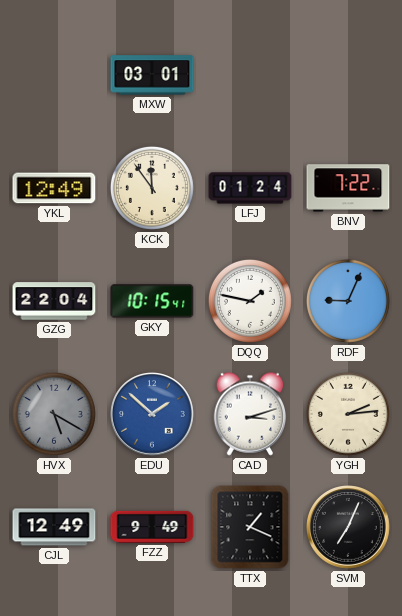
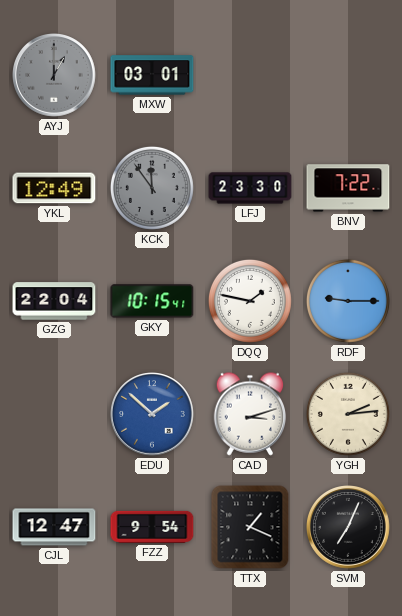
AYJ: none -> 1:00 (55, 76)
KCK dial: cream -> grey (152, 188)
LFJ: 01:24 -> 23:30 (250, 188)
RDF: 9:04 -> 9:15 (348, 301)
HVX: 5:20 -> none (54, 414)
CJL: 12:49 -> 12:47 (54, 527)
FZZ: 9:49 -> 9:54 (152, 527)
